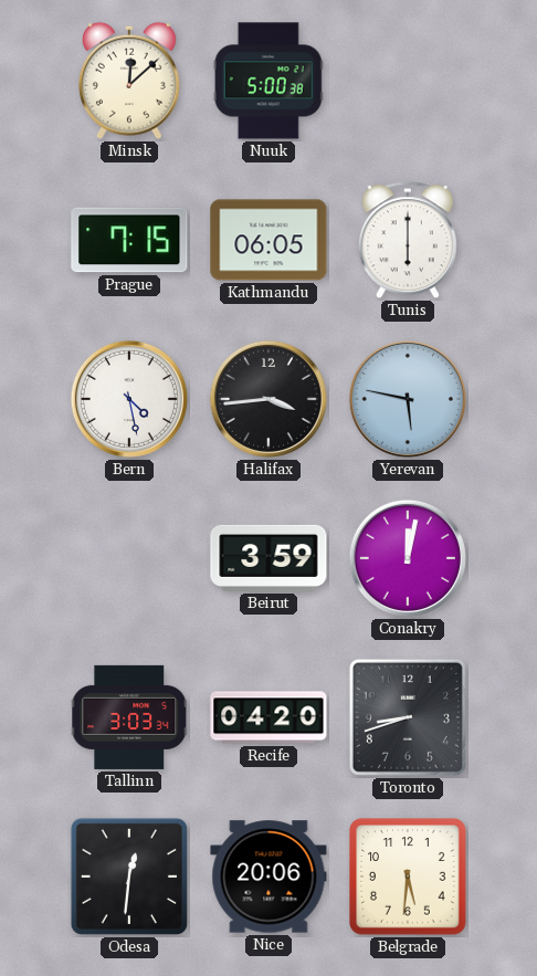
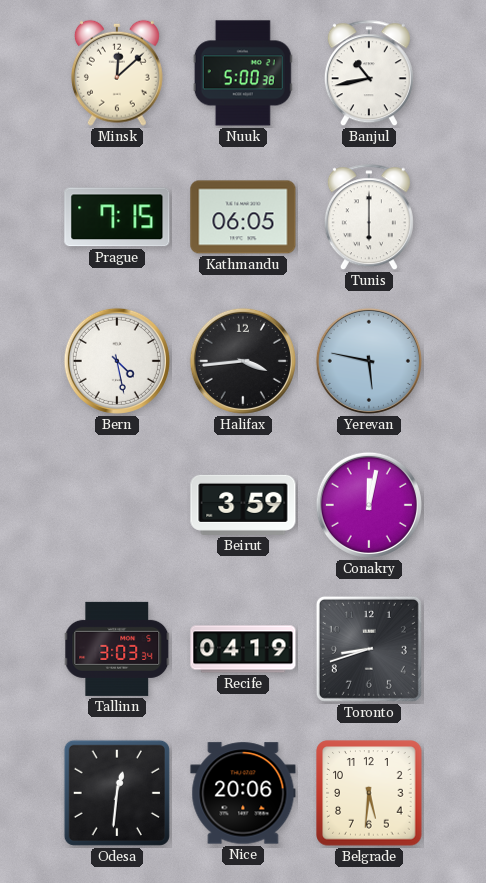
Banjul: none -> 10:43 (369, 74)
Recife: 04:20 -> 04:19 (243, 649)
